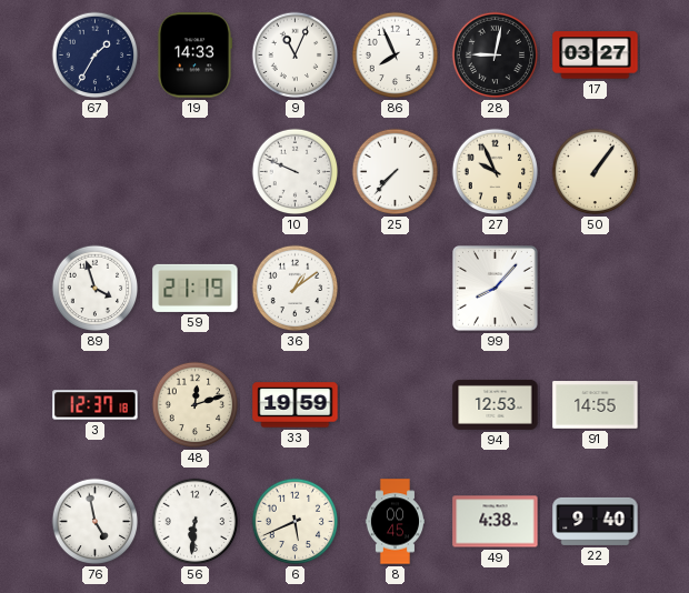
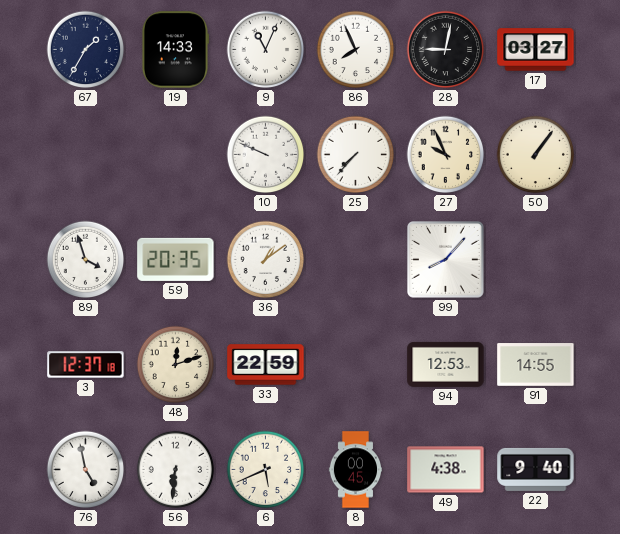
59: 21:19 -> 20:35 (176, 259)
33: 19:59 -> 22:59 (266, 365)
